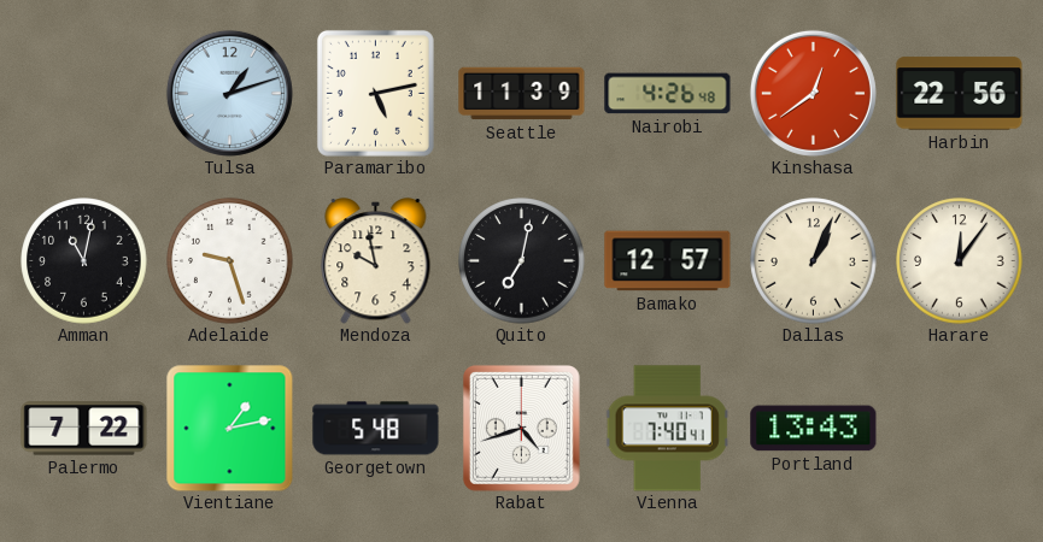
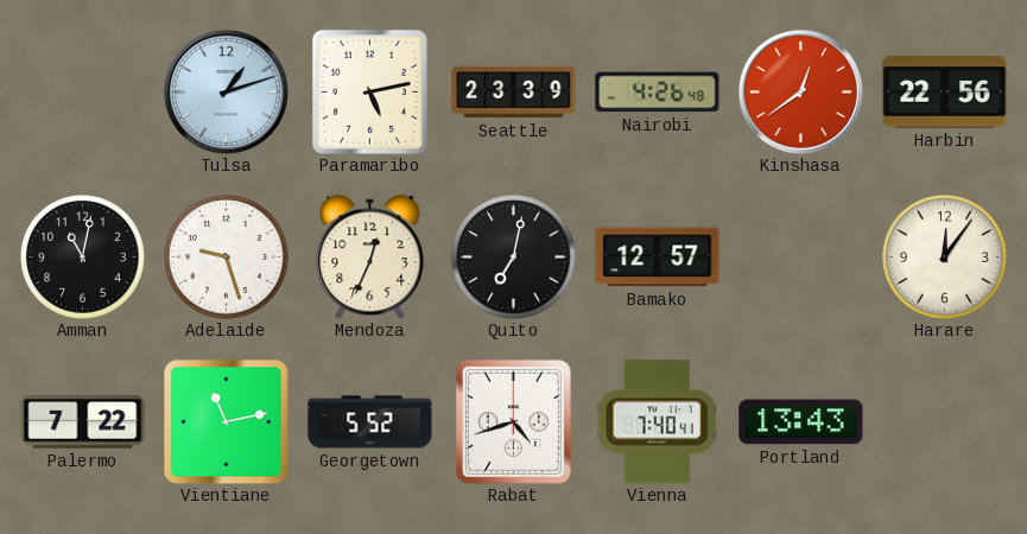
Seattle: 11:39 -> 23:39 (514, 93)
Mendoza: 9:58 -> 12:34 (370, 258)
Dallas: 1:04 -> none (814, 261)
Vientiane: 1:13 -> 11:13 (226, 421)
Georgetown: 5:48 -> 5:52 (370, 422)
